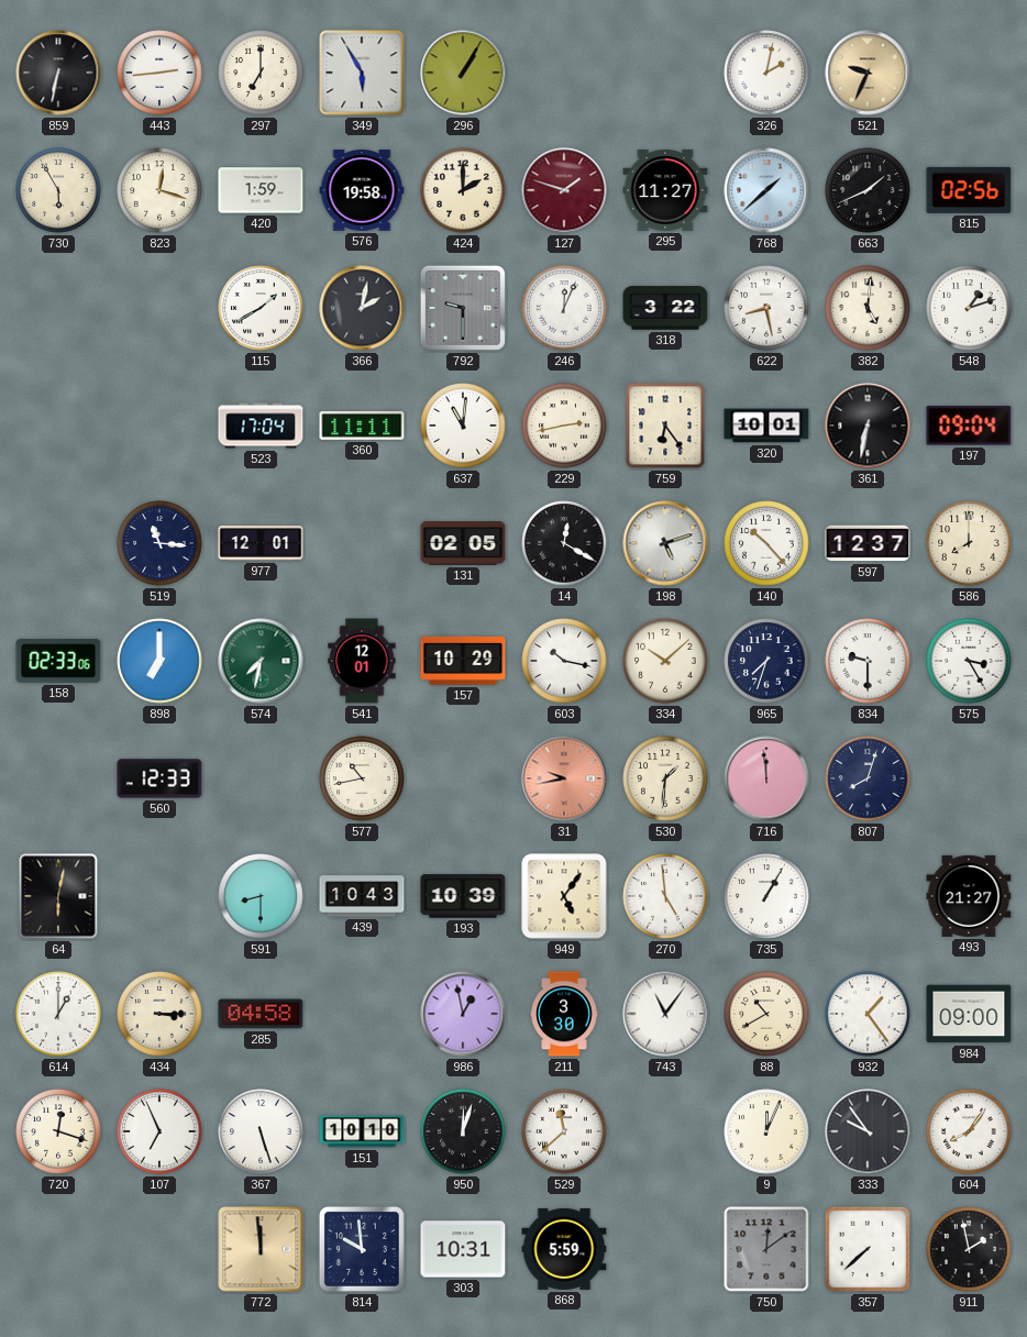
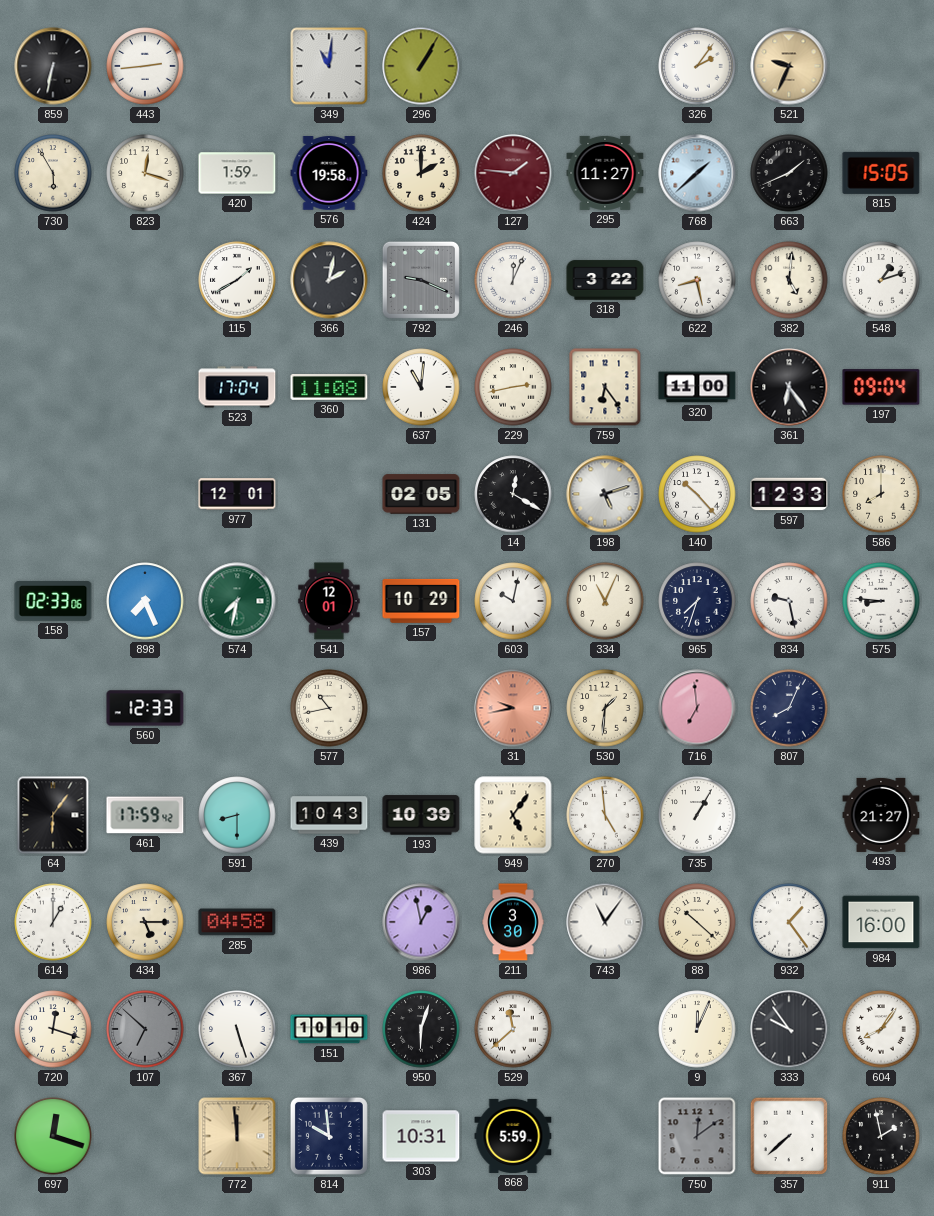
297: 7:00 -> none (261, 73)
349: 5:55 -> 11:01 (329, 66)
326: 2:02 -> 2:06 (697, 66)
127: 1:48 -> 1:46 (513, 173)
815: 02:56 -> 15:05 (881, 173)
792: 9:30 -> 9:19 (421, 280)
360: 11:11 -> 11:08 (329, 387)
320: 10:01 -> 11:00 (697, 387)
361: 6:32 -> 6:24 (789, 387)
519: 11:16 -> none (159, 543)
597: 12:37 -> 12:33 (789, 494)
898: 7:00 -> 7:26 (145, 601)
603: 10:17 -> 10:02 (513, 601)
334: 10:08 -> 11:04 (605, 601)
834: 9:30 -> 9:28 (789, 601)
575: 3:25 -> 8:46 (881, 601)
716: 11:59 -> 6:59 (697, 708)
807: 8:03 -> 8:04 (789, 708)
64: 6:02 -> 6:06 (53, 815)
461: none -> 17:59 (145, 815)
434: 3:15 -> 5:15 (145, 922)
88: 10:40 -> 10:22 (697, 922)
984: 09:00 -> 16:00 (881, 922)
107: 6:56 -> 6:52 (145, 1029)
107 dial: white -> grey (145, 1029)
950: 12:03 -> 6:03 (421, 1029)
697: none -> 12:18 (53, 1136)
